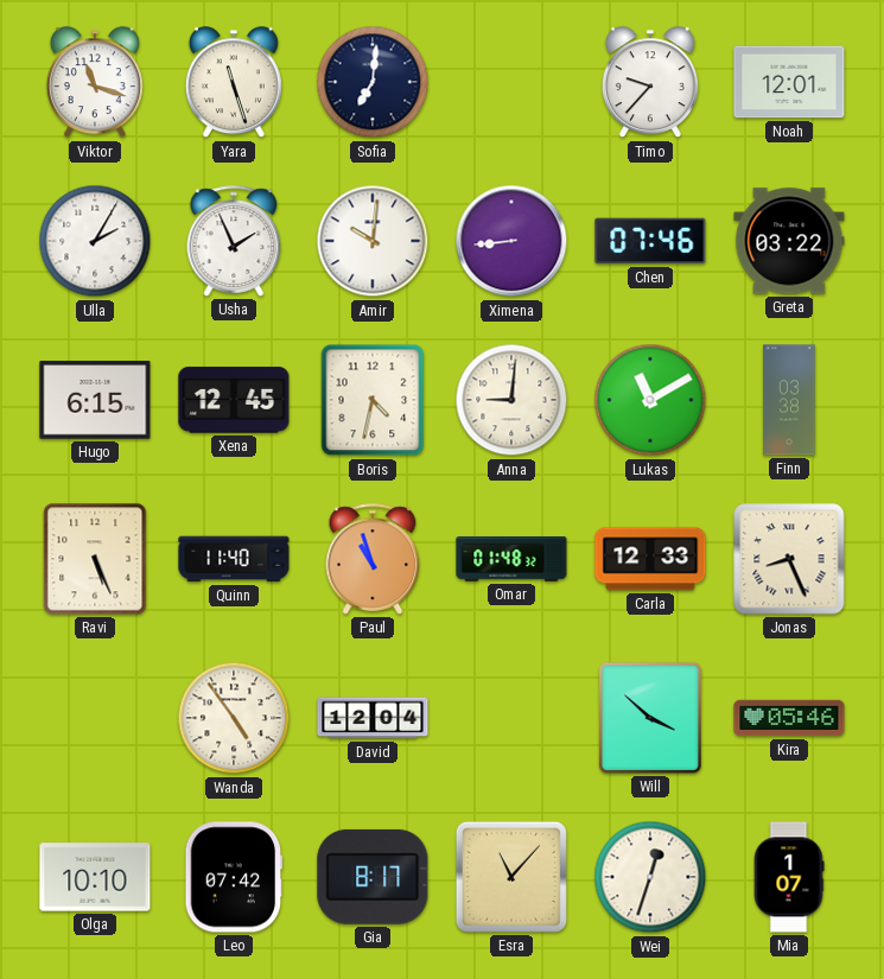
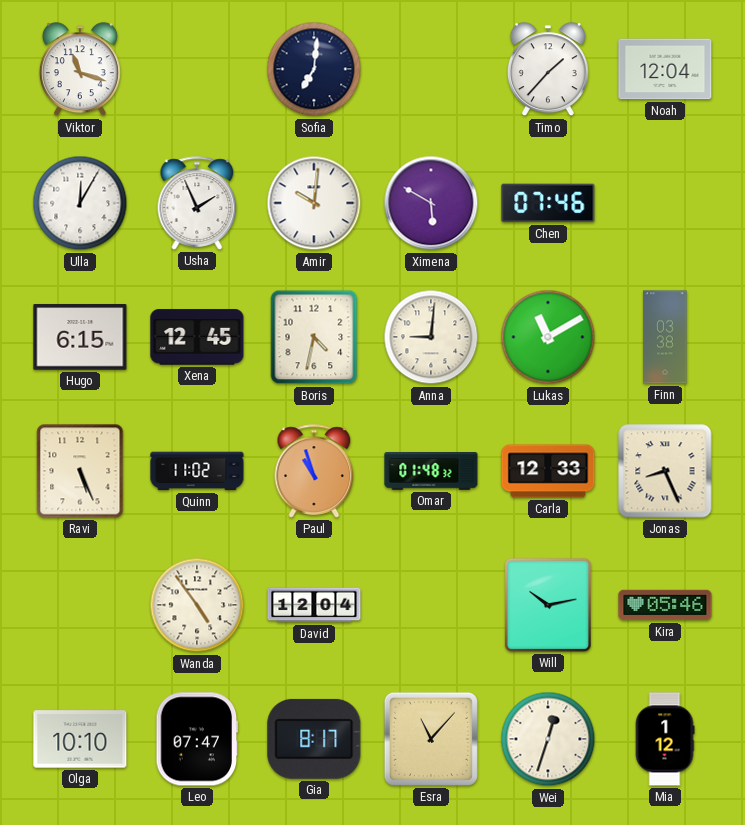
Yara: 11:27 -> none (234, 83)
Timo: 9:37 -> 1:37 (548, 70)
Noah: 12:01 -> 12:04 (665, 69)
Ulla: 2:05 -> 12:05 (80, 203)
Ximena: 8:44 -> 5:50 (431, 203)
Greta: 03:22 -> none (789, 241)
Quinn: 11:40 -> 11:02 (197, 471)
Will: 3:52 -> 10:13 (548, 605)
Leo: 07:42 -> 07:47 (197, 739)
Mia: 1:07 -> 1:12 (665, 739)
